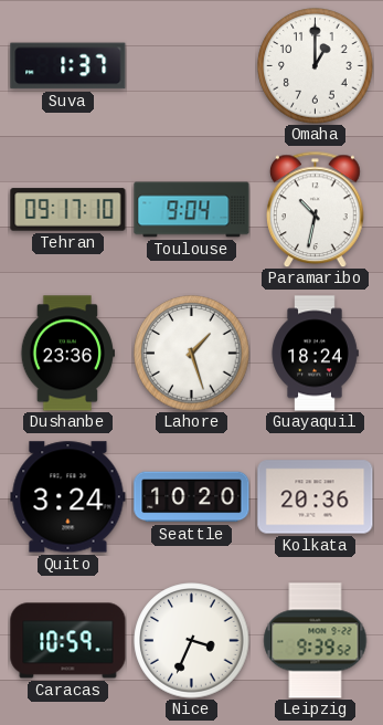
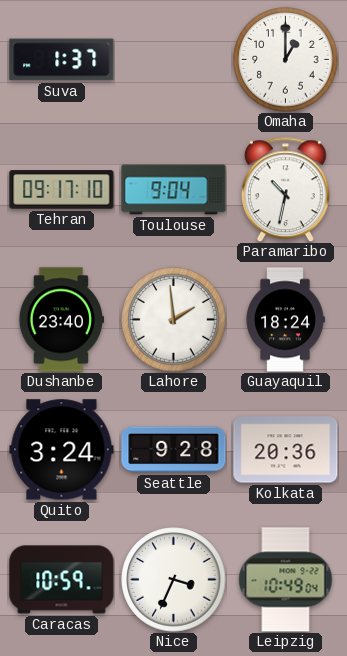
Dushanbe: 23:36 -> 23:40 (61, 320)
Lahore: 1:27 -> 1:59 (174, 320)
Seattle: 10:20 -> 9:28 (174, 450)
Leipzig: 9:39 -> 10:49 (286, 580)
